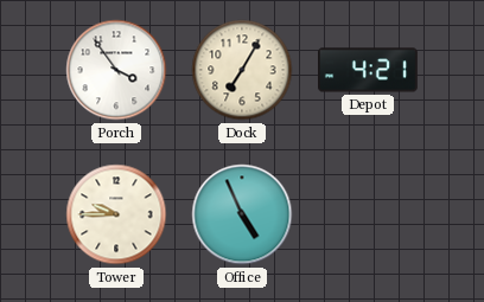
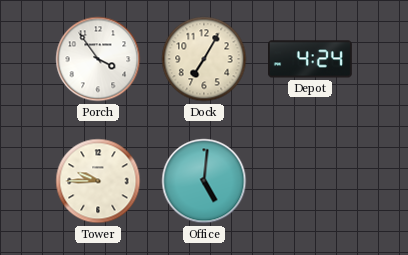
Depot: 4:21 -> 4:24 (311, 59)
Office: 4:56 -> 5:01 (204, 181)
